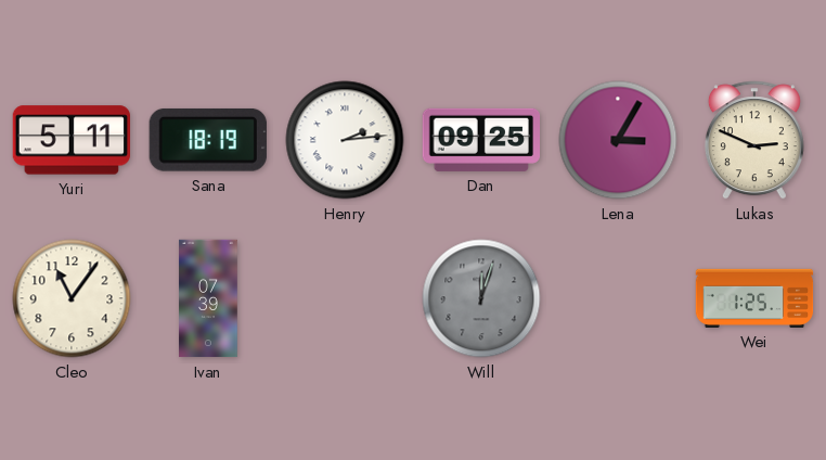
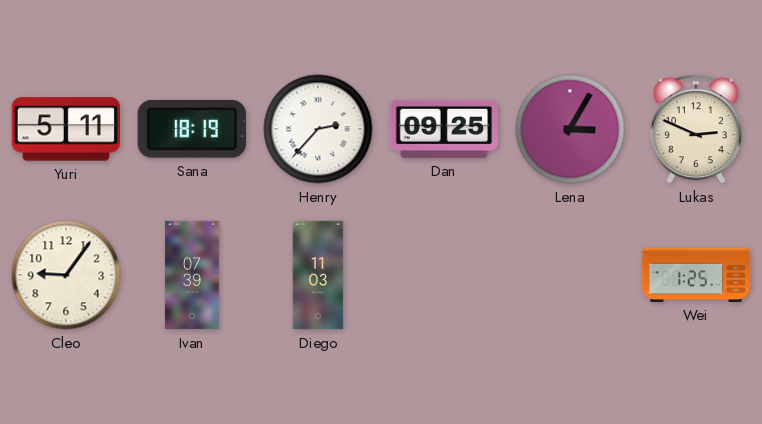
Henry: 2:14 -> 2:37 (318, 129)
Cleo: 11:06 -> 9:06 (66, 275)
Diego: none -> 11:03 (318, 275)
Will: 12:03 -> none (481, 298)
